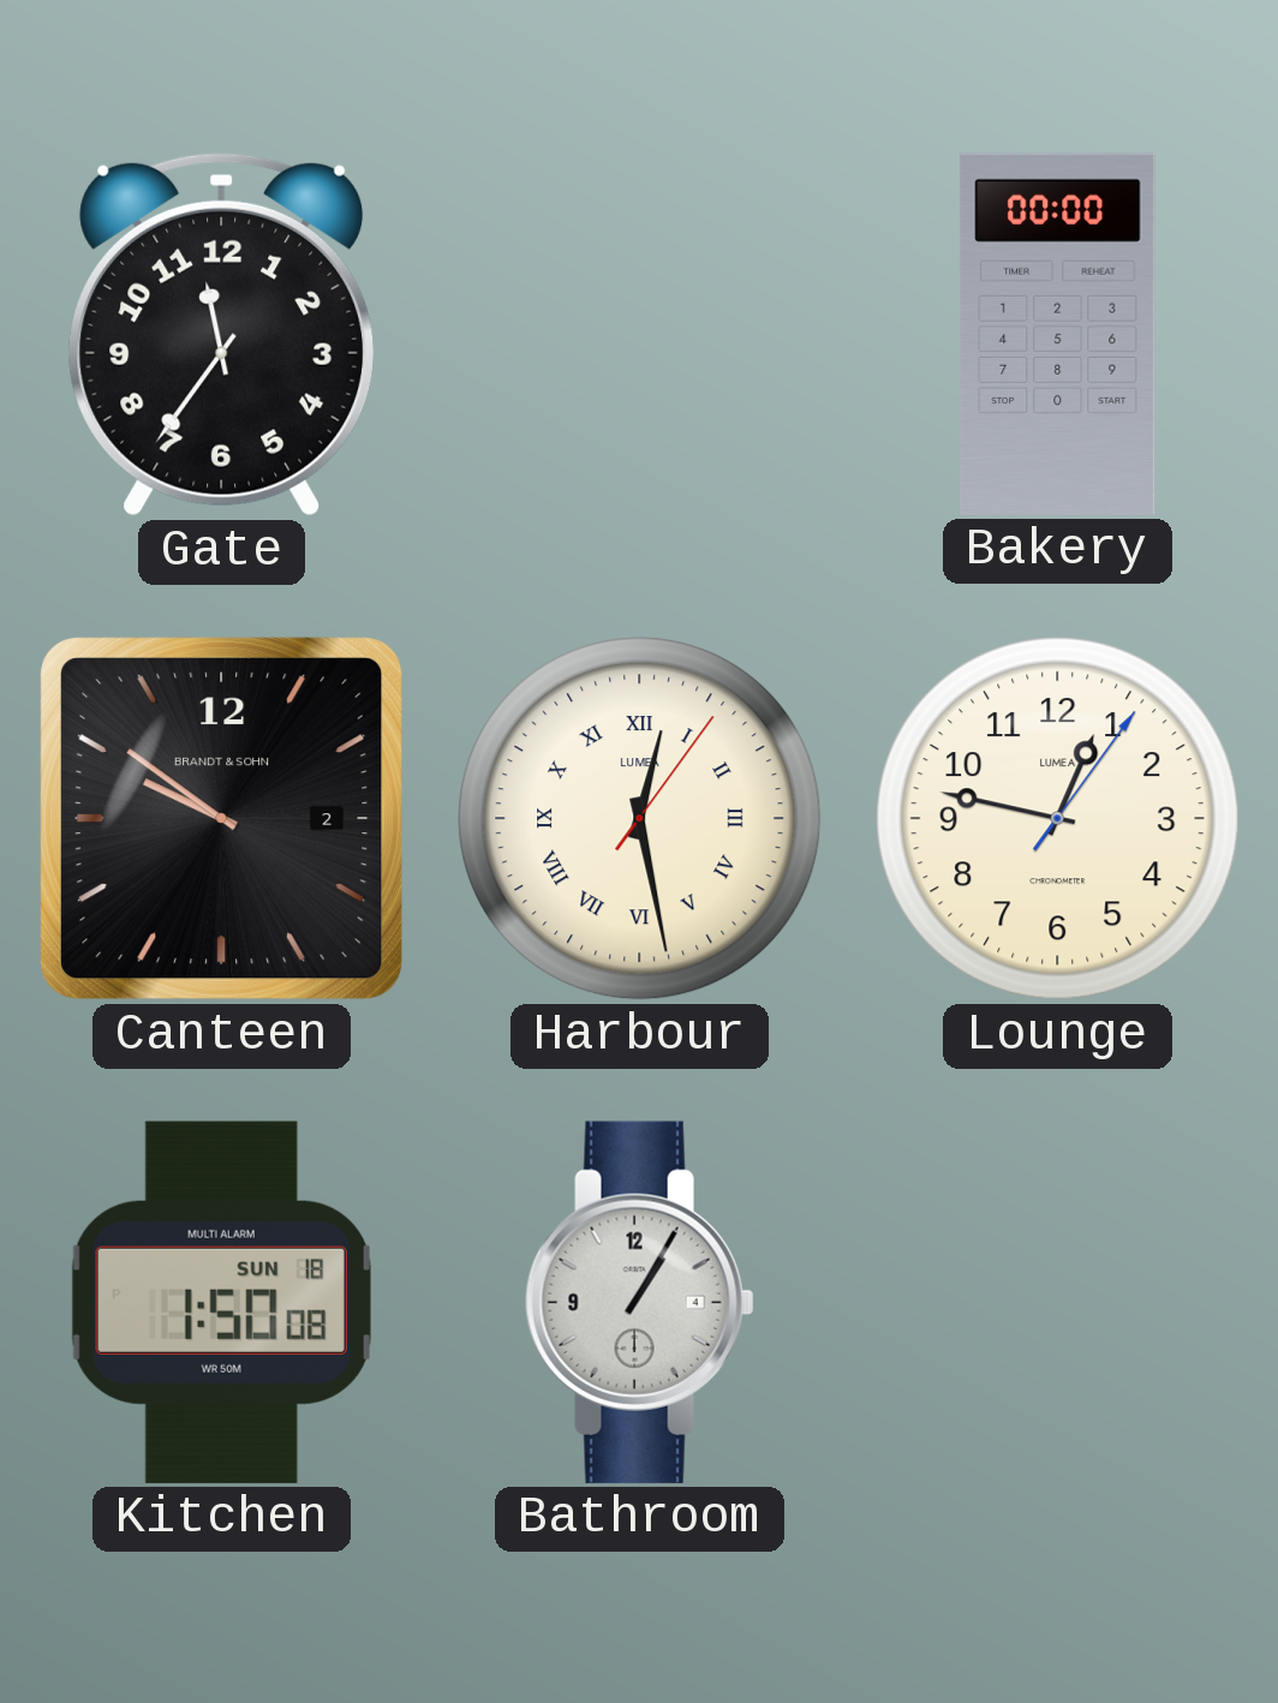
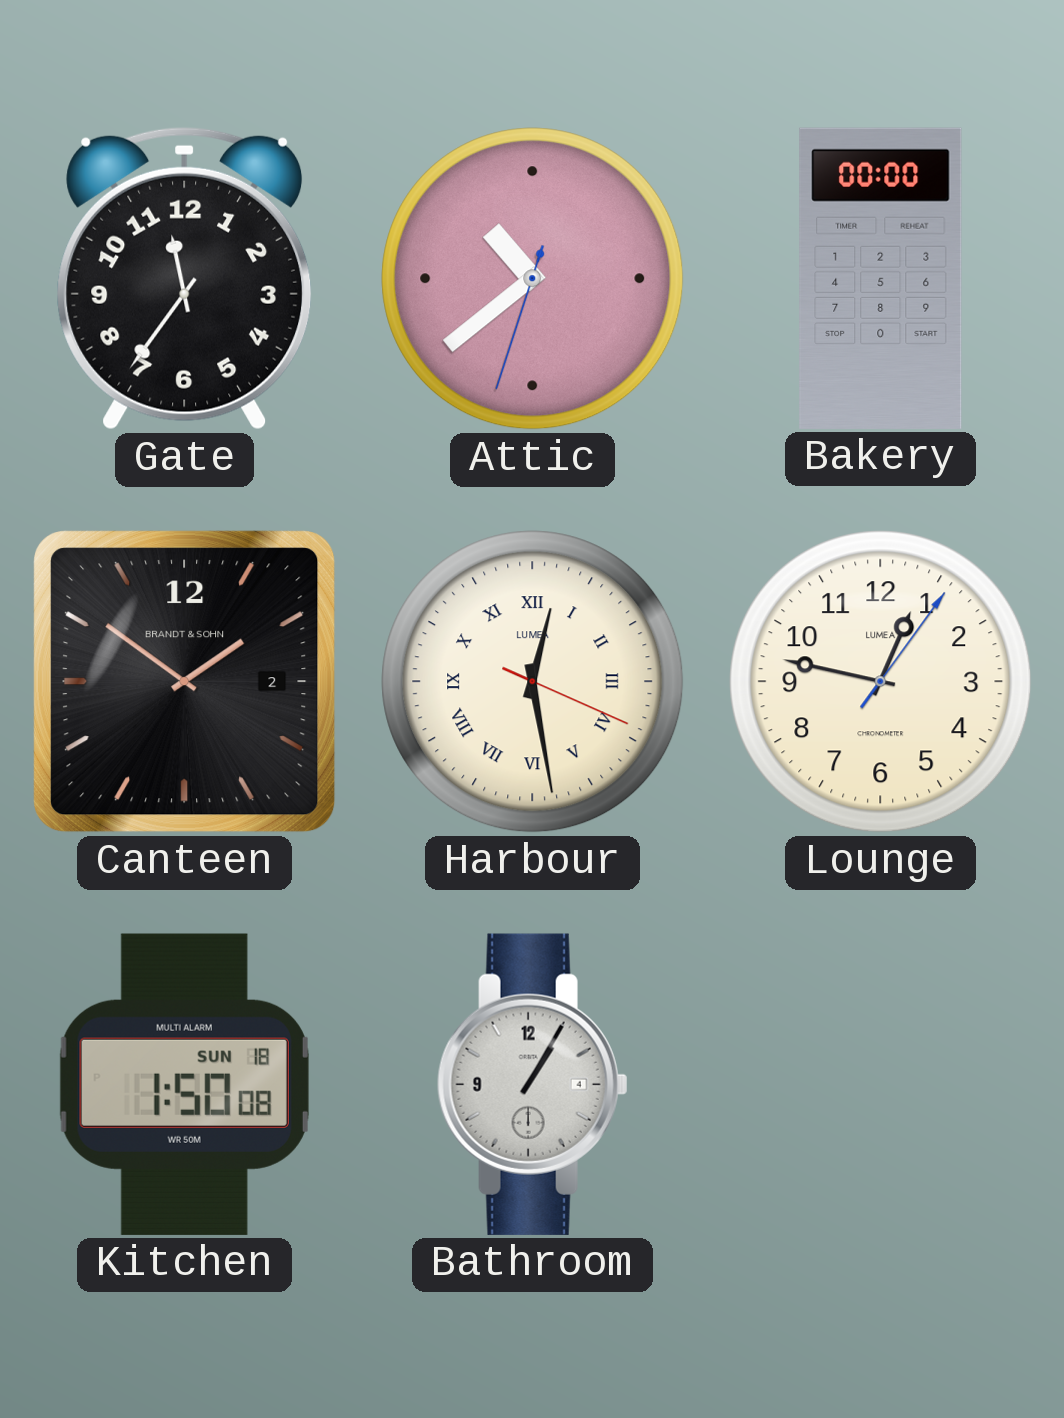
Attic: none -> 10:38 (533, 279)
Canteen: 9:51 -> 1:51 (185, 682)
Harbour: 12:28:06 -> 12:28:19 (533, 682)
